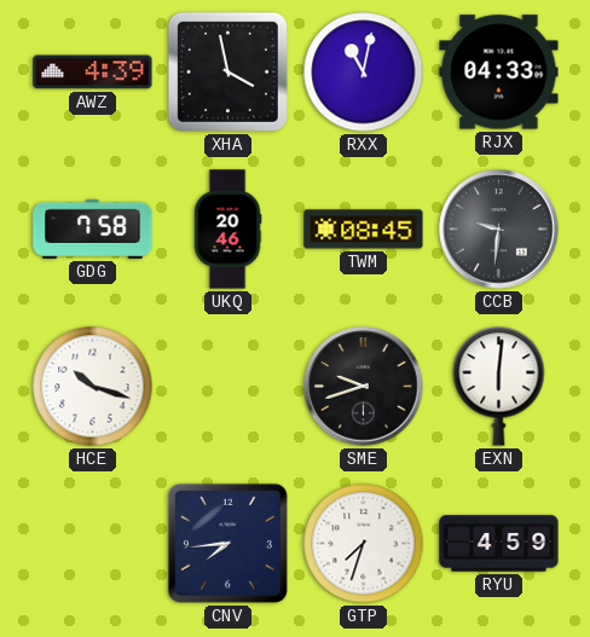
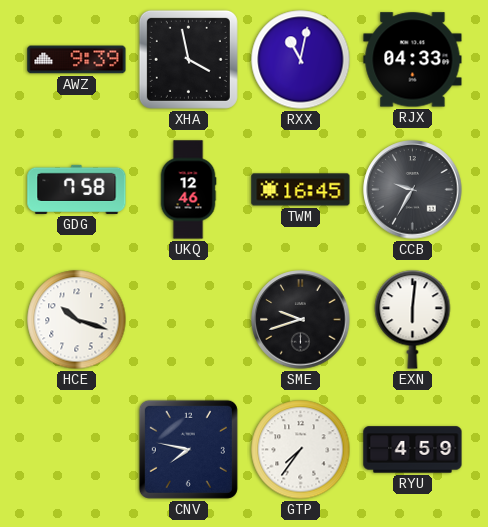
AWZ: 4:39 -> 9:39 (77, 60)
UKQ: 20:46 -> 12:46 (188, 190)
TWM: 08:45 -> 16:45 (301, 190)
CCB: 9:31 -> 9:35 (413, 190)
CNV: 7:44 -> 7:47 (188, 449)
GTP: 7:33 -> 7:36 (301, 450)
